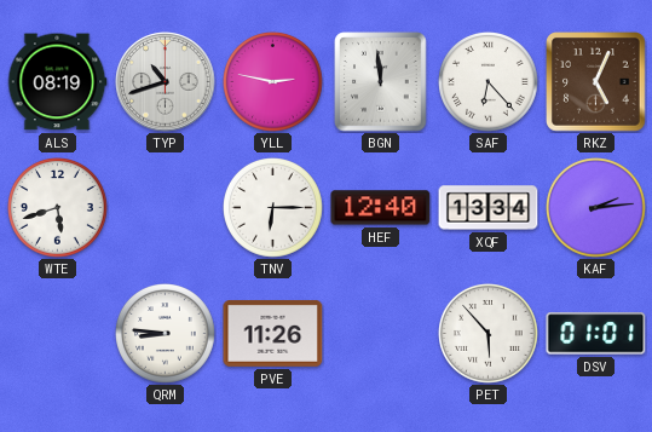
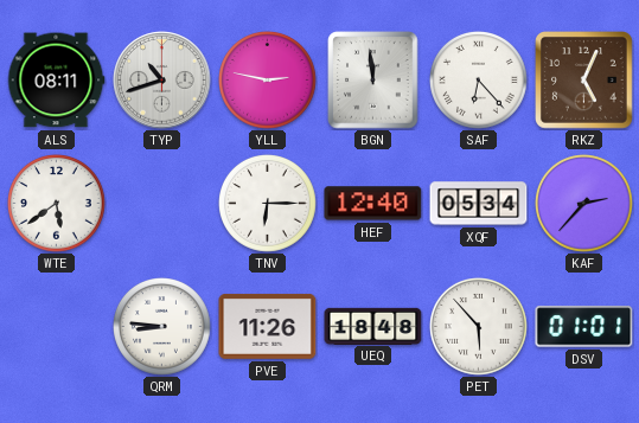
ALS: 08:19 -> 08:11 (56, 81)
WTE: 5:42 -> 5:39 (57, 204)
XQF: 13:34 -> 05:34 (479, 204)
KAF: 2:14 -> 2:37 (584, 204)
UEQ: none -> 18:48 (373, 326)
